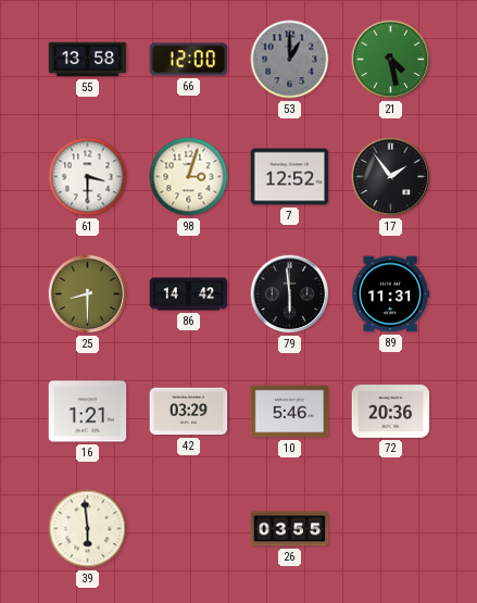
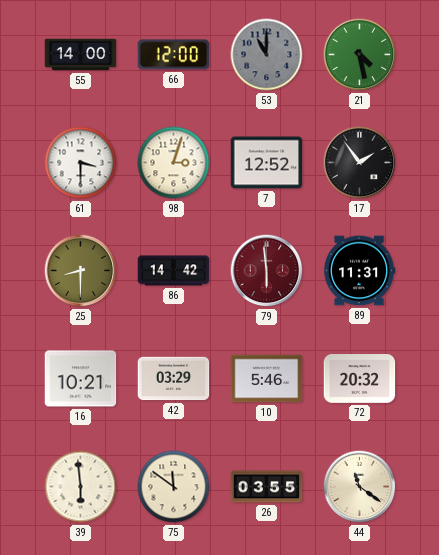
55: 13:58 -> 14:00 (81, 55)
53: 1:00 -> 11:00 (267, 55)
79 dial: black -> burgundy (267, 271)
16: 1:21 -> 10:21 (81, 379)
72: 20:36 -> 20:32 (360, 379)
75: none -> 11:51 (174, 487)
44: none -> 11:21 (360, 487)
